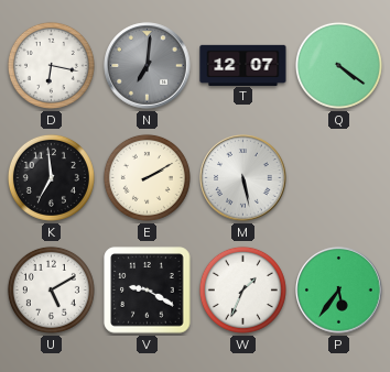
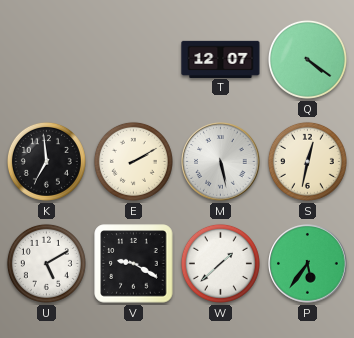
D: 6:17 -> none (51, 65)
N: 7:01 -> none (148, 66)
S: none -> 12:32 (307, 161)
W: 1:34 -> 1:38 (220, 263)
